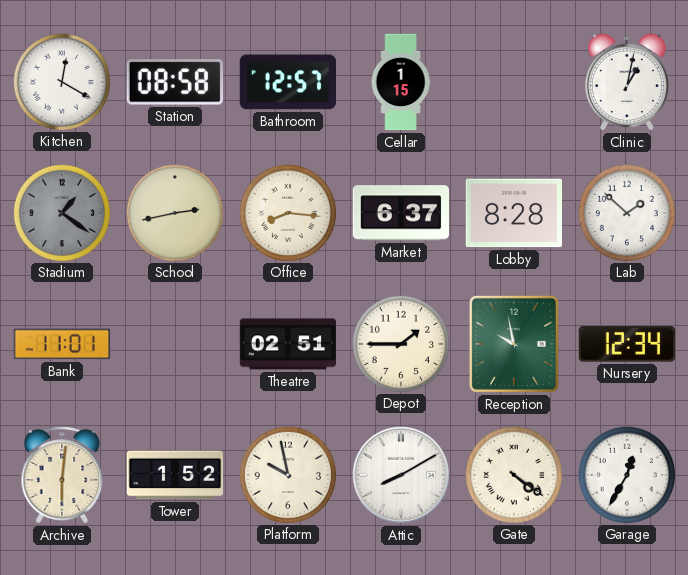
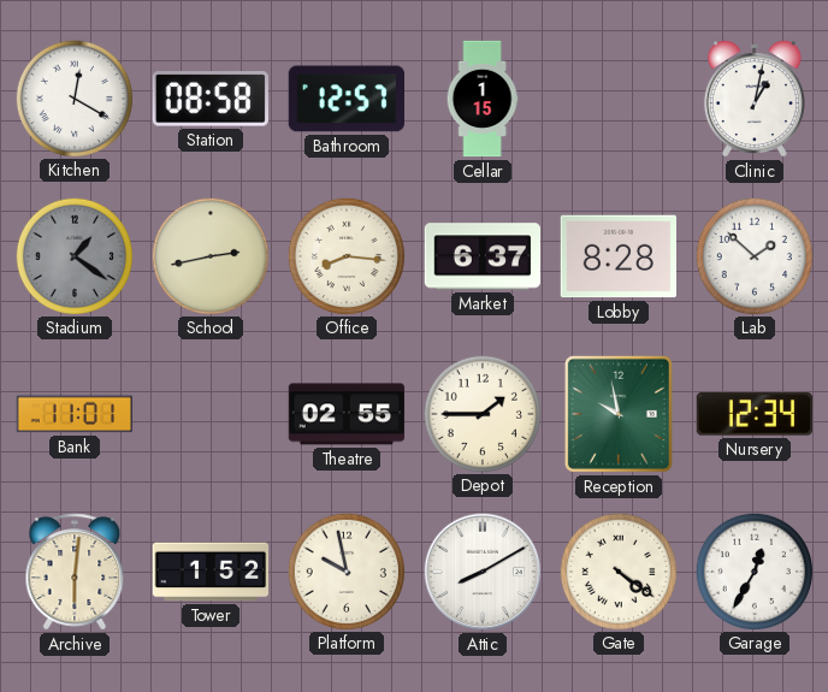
Theatre: 02:51 -> 02:55 (347, 414)
